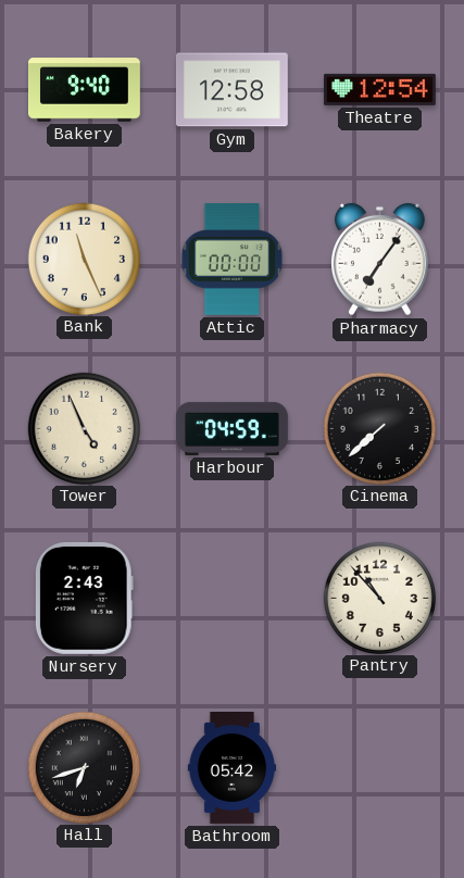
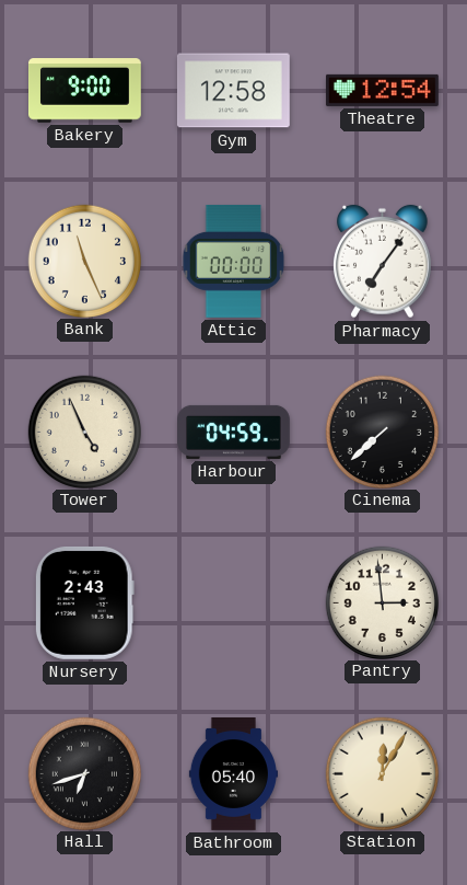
Bakery: 9:40 -> 9:00 (85, 91)
Pantry: 10:53 -> 2:59 (382, 602)
Bathroom: 05:42 -> 05:40 (233, 774)
Station: none -> 12:05 (382, 773)
